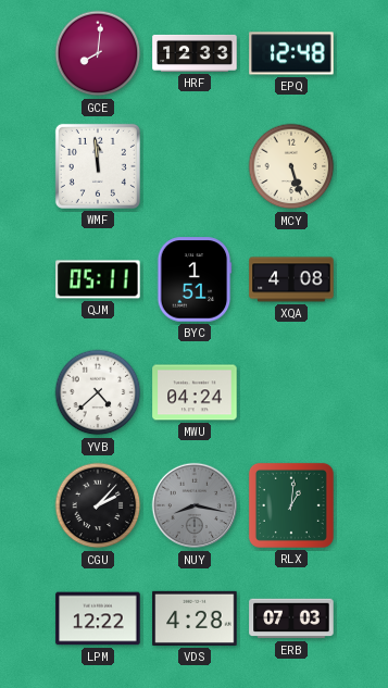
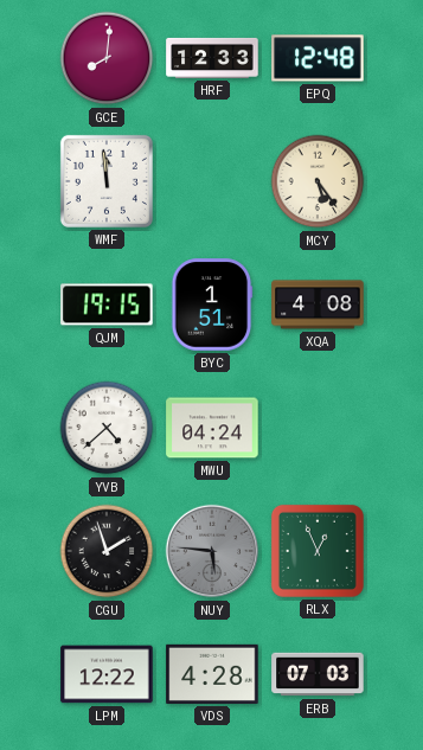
MCY: 5:27 -> 5:24 (318, 181)
QJM: 05:11 -> 19:15 (107, 305)
CGU: 2:07 -> 1:57 (107, 551)
NUY: 8:17 -> 5:46 (212, 551)
RLX: 1:01 -> 12:56 (318, 551)
